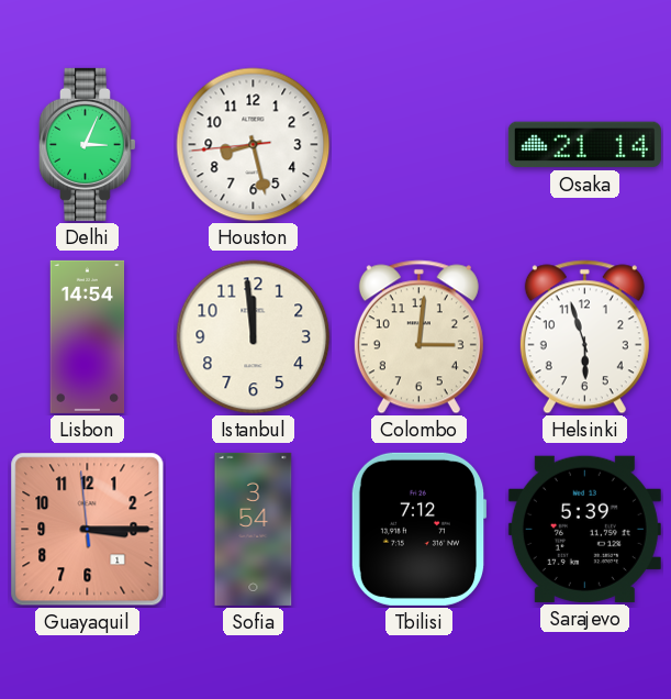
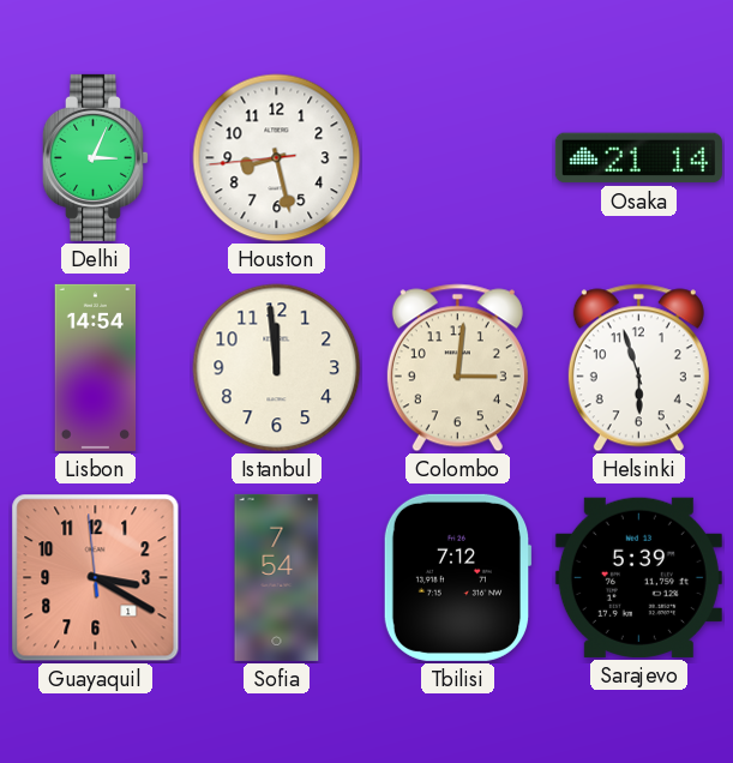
Guayaquil: 3:14 -> 3:19 (96, 578)
Sofia: 3:54 -> 7:54 (277, 577)
